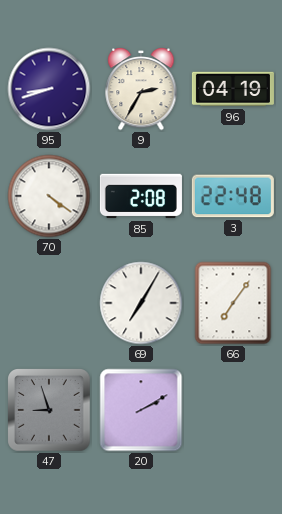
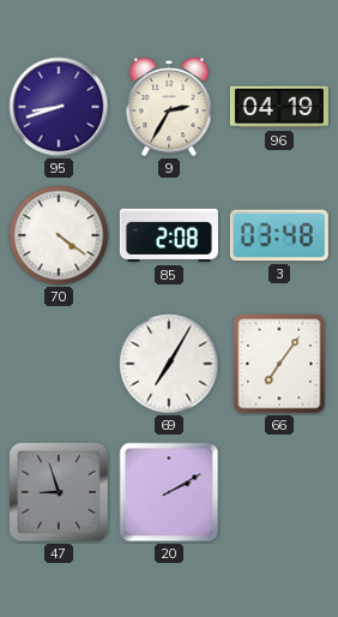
3: 22:48 -> 03:48 (279, 235)
